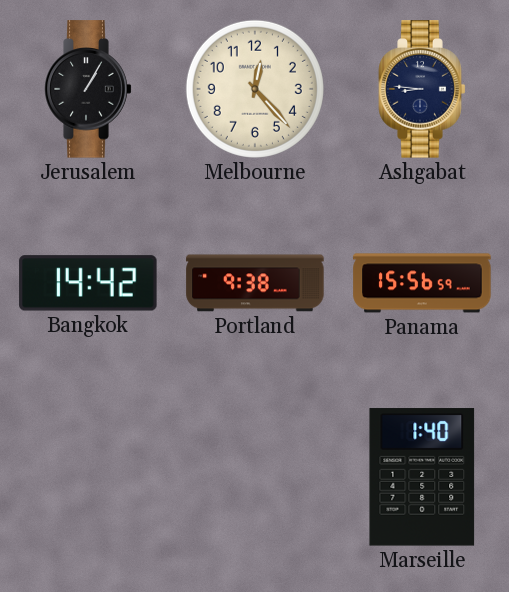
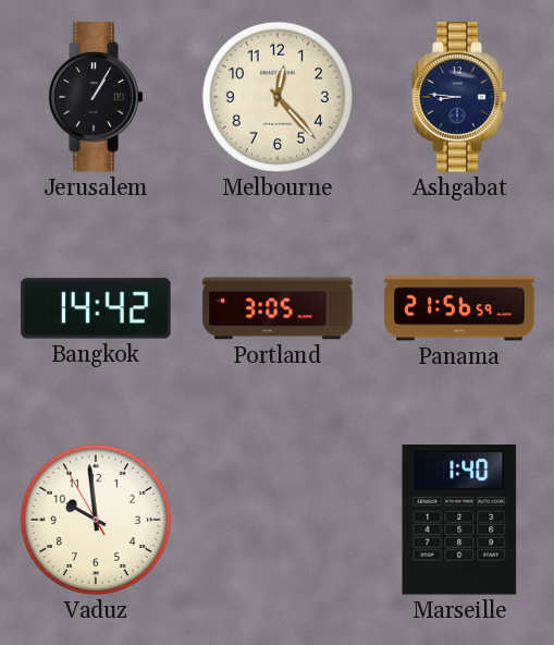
Portland: 9:38 -> 3:05 (278, 308)
Panama: 15:56 -> 21:56 (459, 308)
Vaduz: none -> 9:58 (96, 520)
